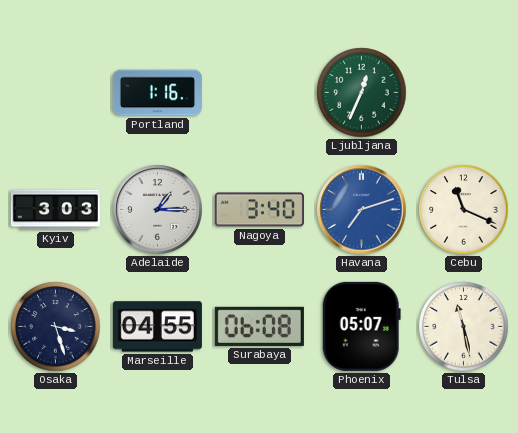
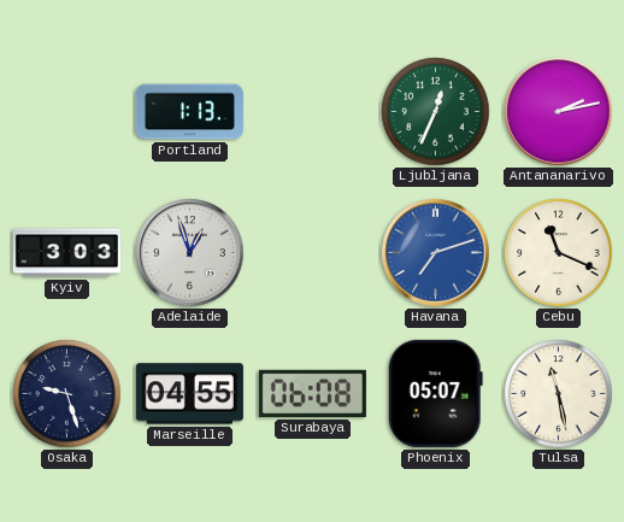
Portland: 1:16 -> 1:13 (189, 112)
Antananarivo: none -> 2:13 (559, 112)
Adelaide: 1:15 -> 12:57 (190, 253)
Nagoya: 3:40 -> none (259, 210)
Osaka: 3:27 -> 9:27 (67, 394)
